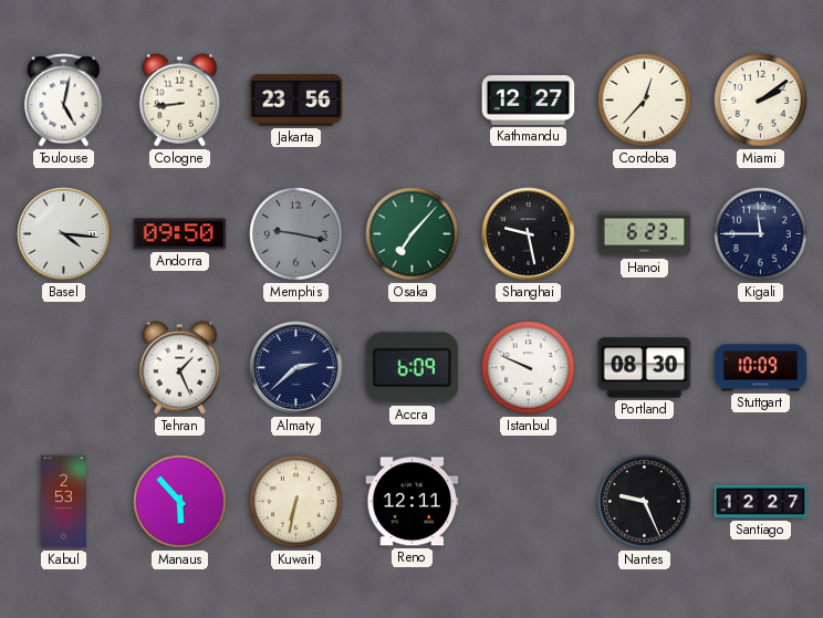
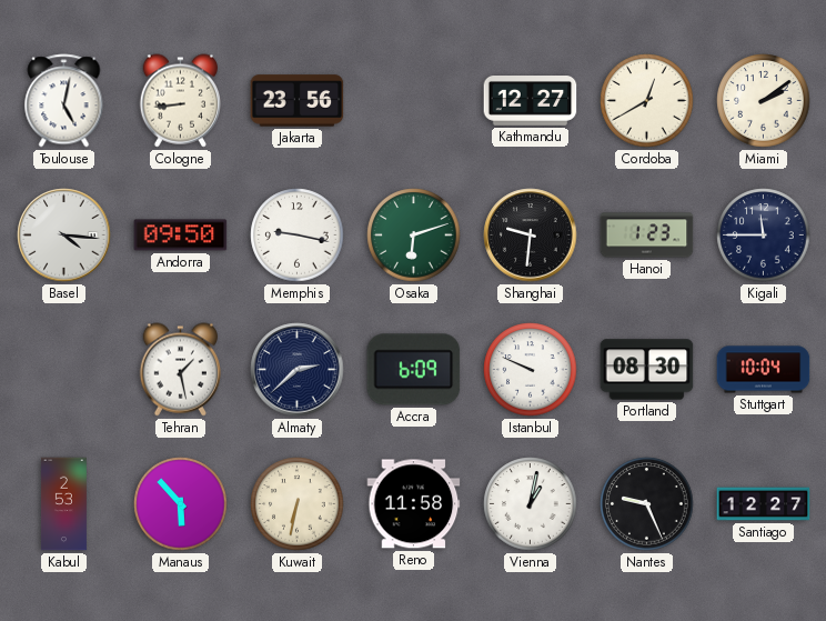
Cordoba: 12:37 -> 12:40 (647, 101)
Memphis dial: grey -> white (298, 236)
Osaka: 7:07 -> 6:12 (414, 236)
Shanghai: 9:28 -> 9:31 (531, 236)
Hanoi: 6:23 -> 1:23 (647, 236)
Tehran: 1:26 -> 1:28 (180, 370)
Stuttgart: 10:09 -> 10:04 (764, 370)
Reno: 12:11 -> 11:58 (414, 504)
Vienna: none -> 1:02 (531, 504)
